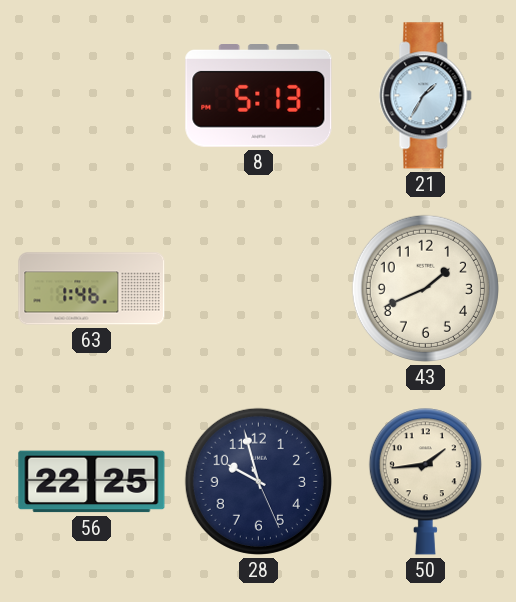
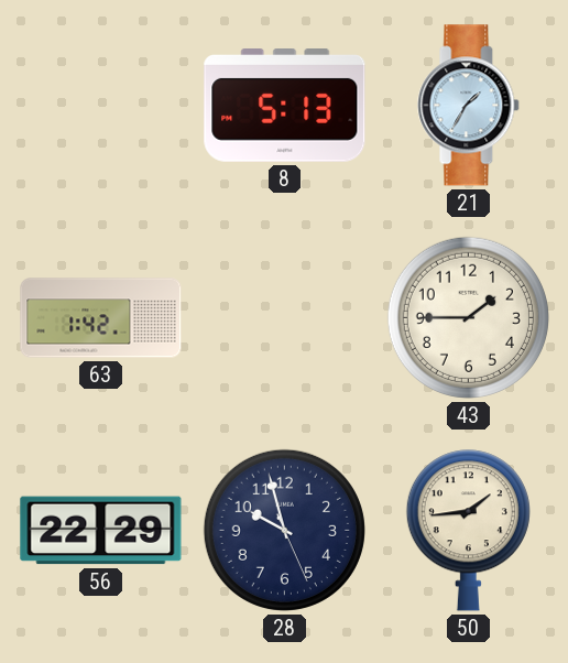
63: 1:46 -> 1:42 (101, 318)
43: 1:41 -> 1:45 (468, 317)
56: 22:25 -> 22:29 (101, 531)
